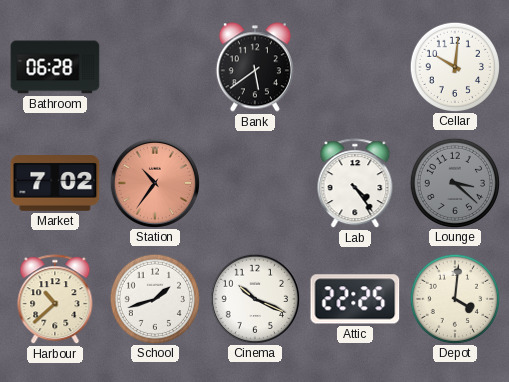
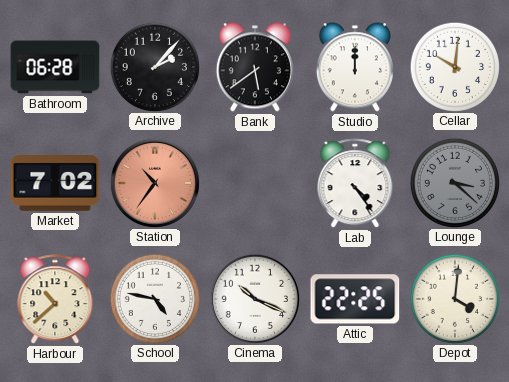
Archive: none -> 2:07 (154, 66)
Studio: none -> 12:00 (355, 67)
School: 1:42 -> 4:47 (154, 298)
